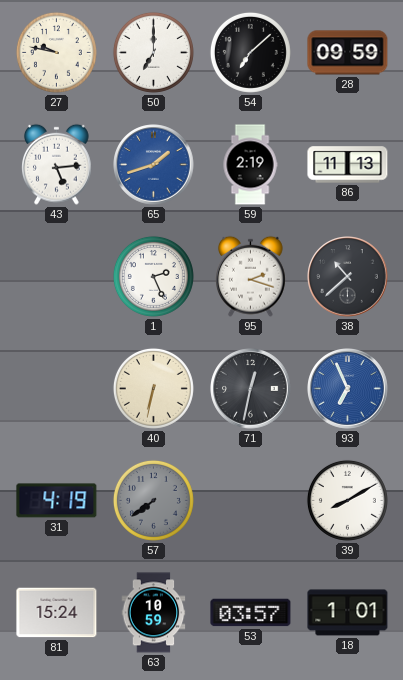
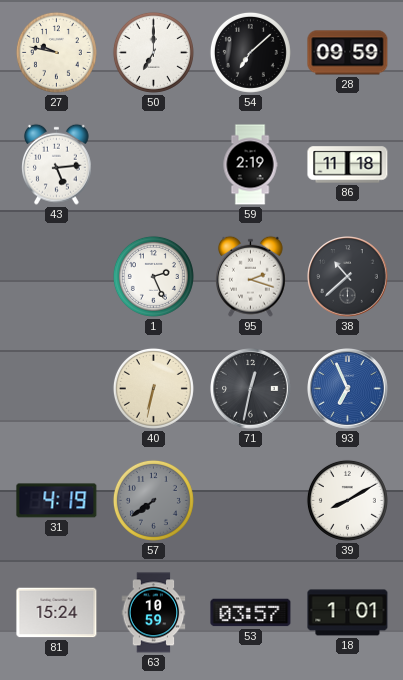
65: 1:42 -> none (154, 165)
86: 11:13 -> 11:18 (348, 165)
